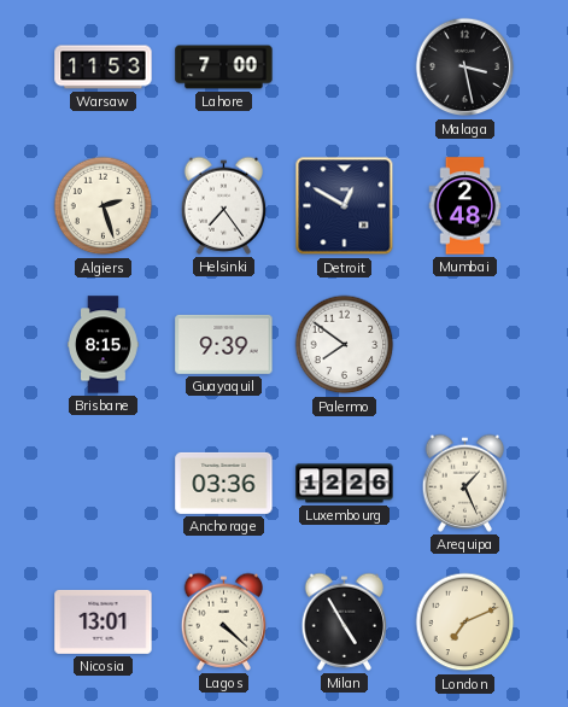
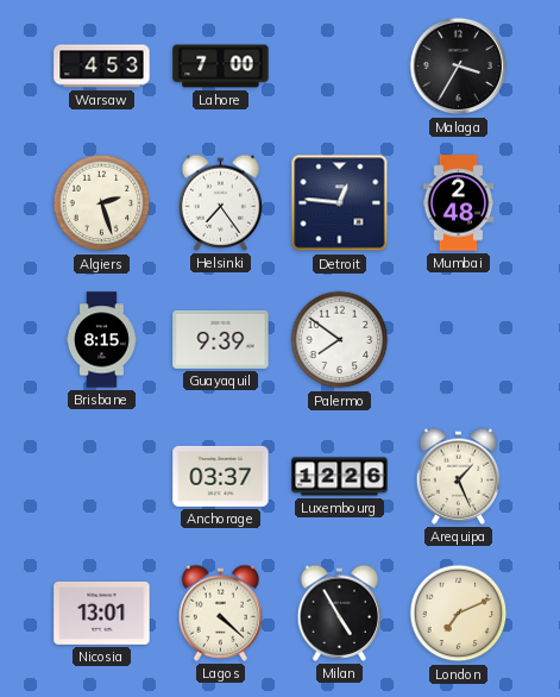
Warsaw: 11:53 -> 4:53 (102, 67)
Malaga: 3:28 -> 3:35 (459, 67)
Detroit: 12:50 -> 12:46 (340, 203)
Anchorage: 03:36 -> 03:37 (221, 476)
